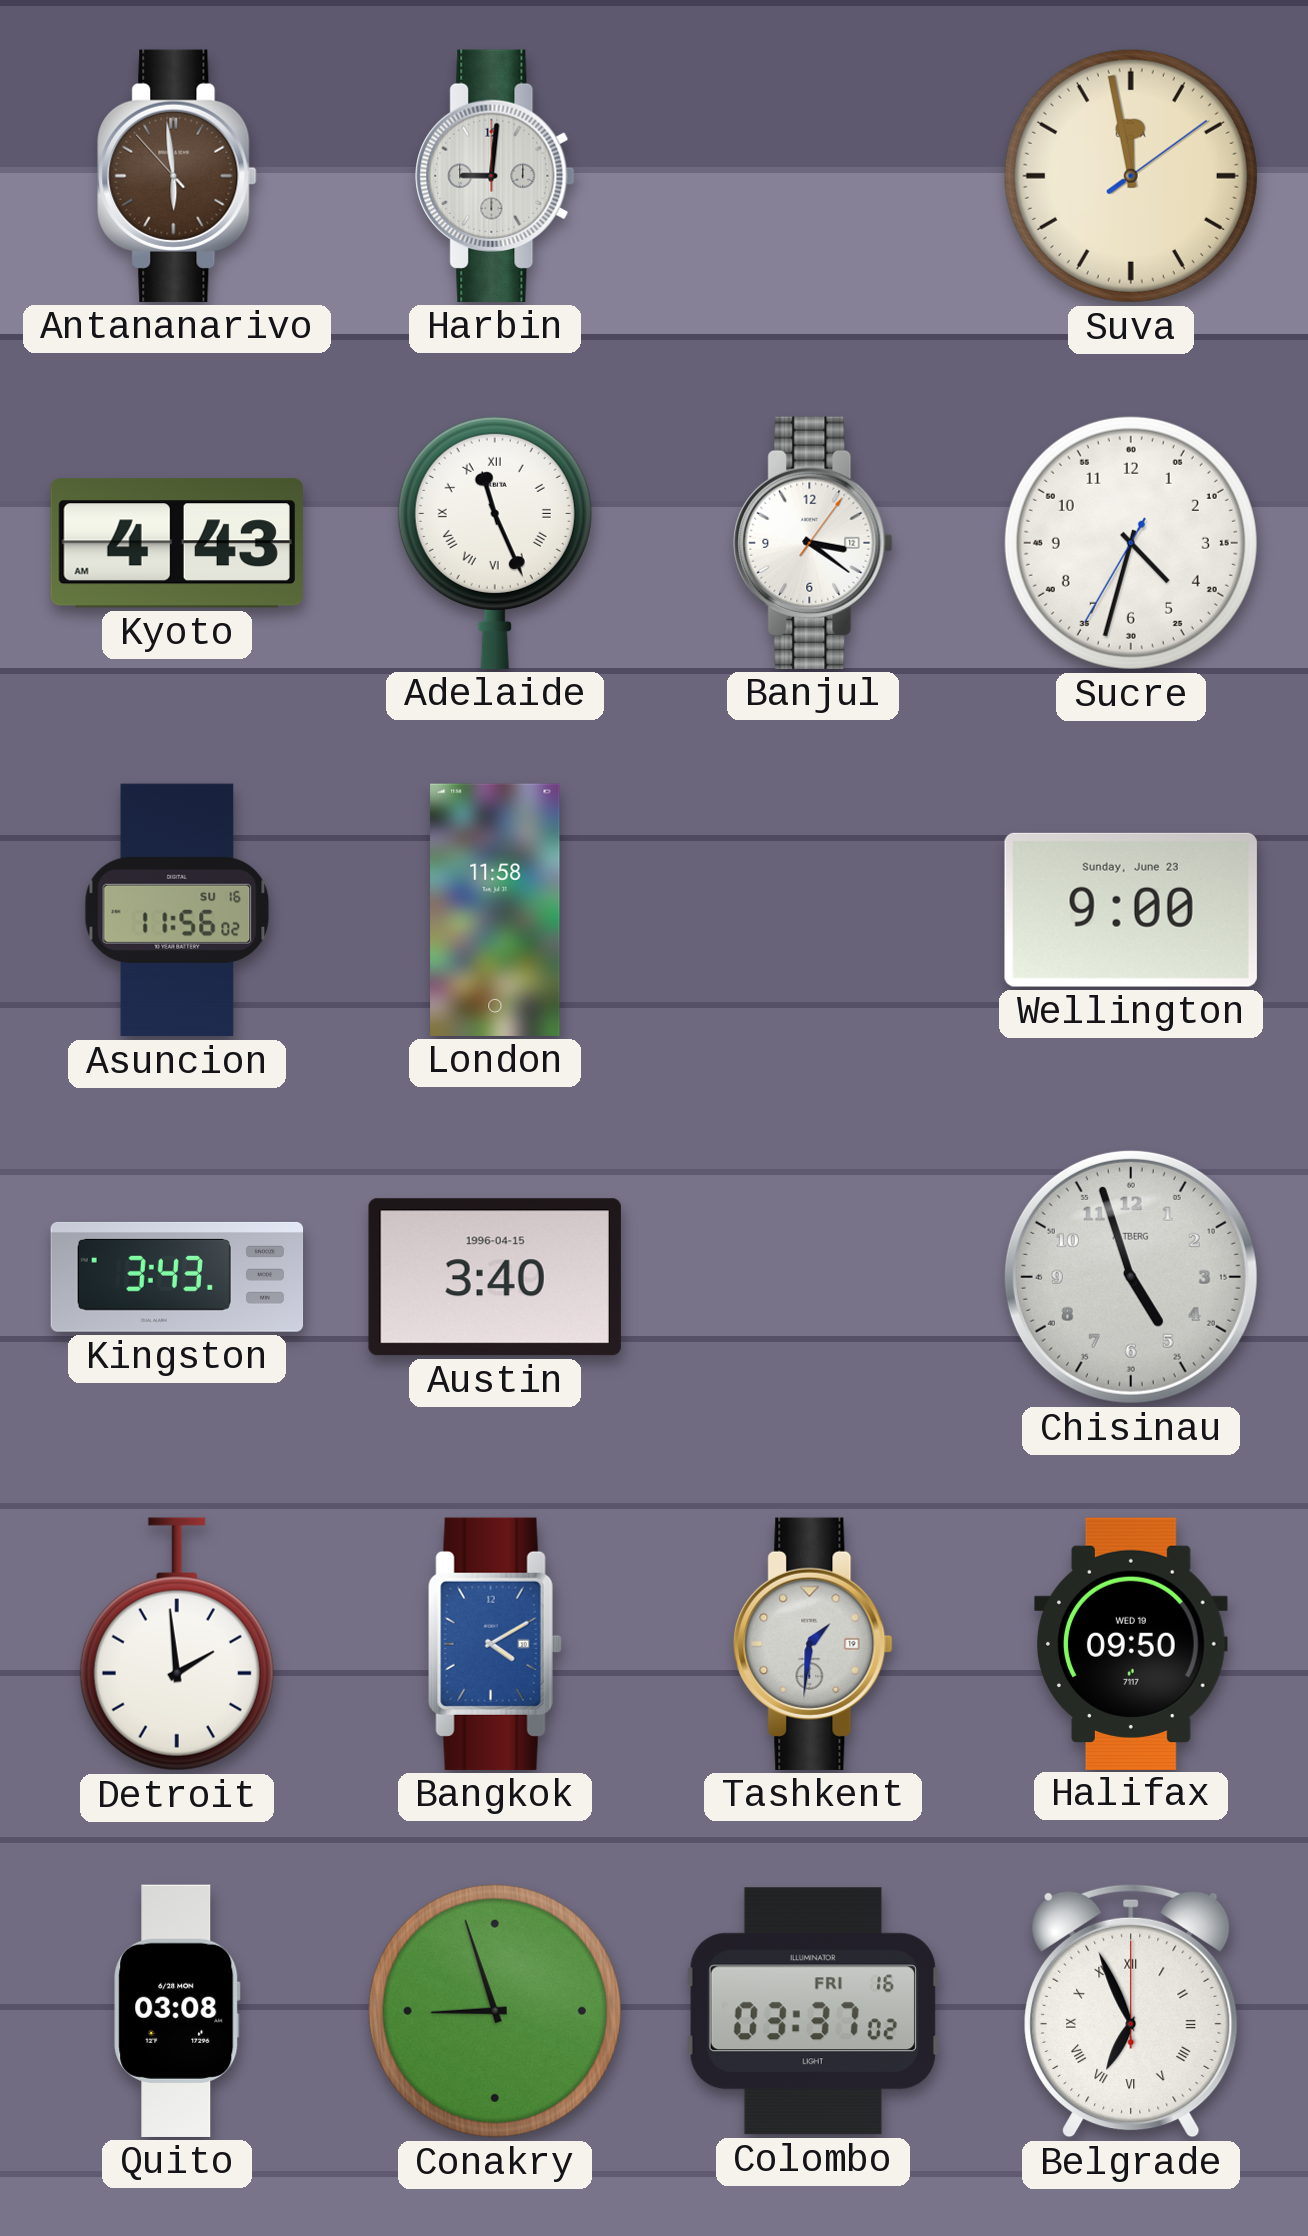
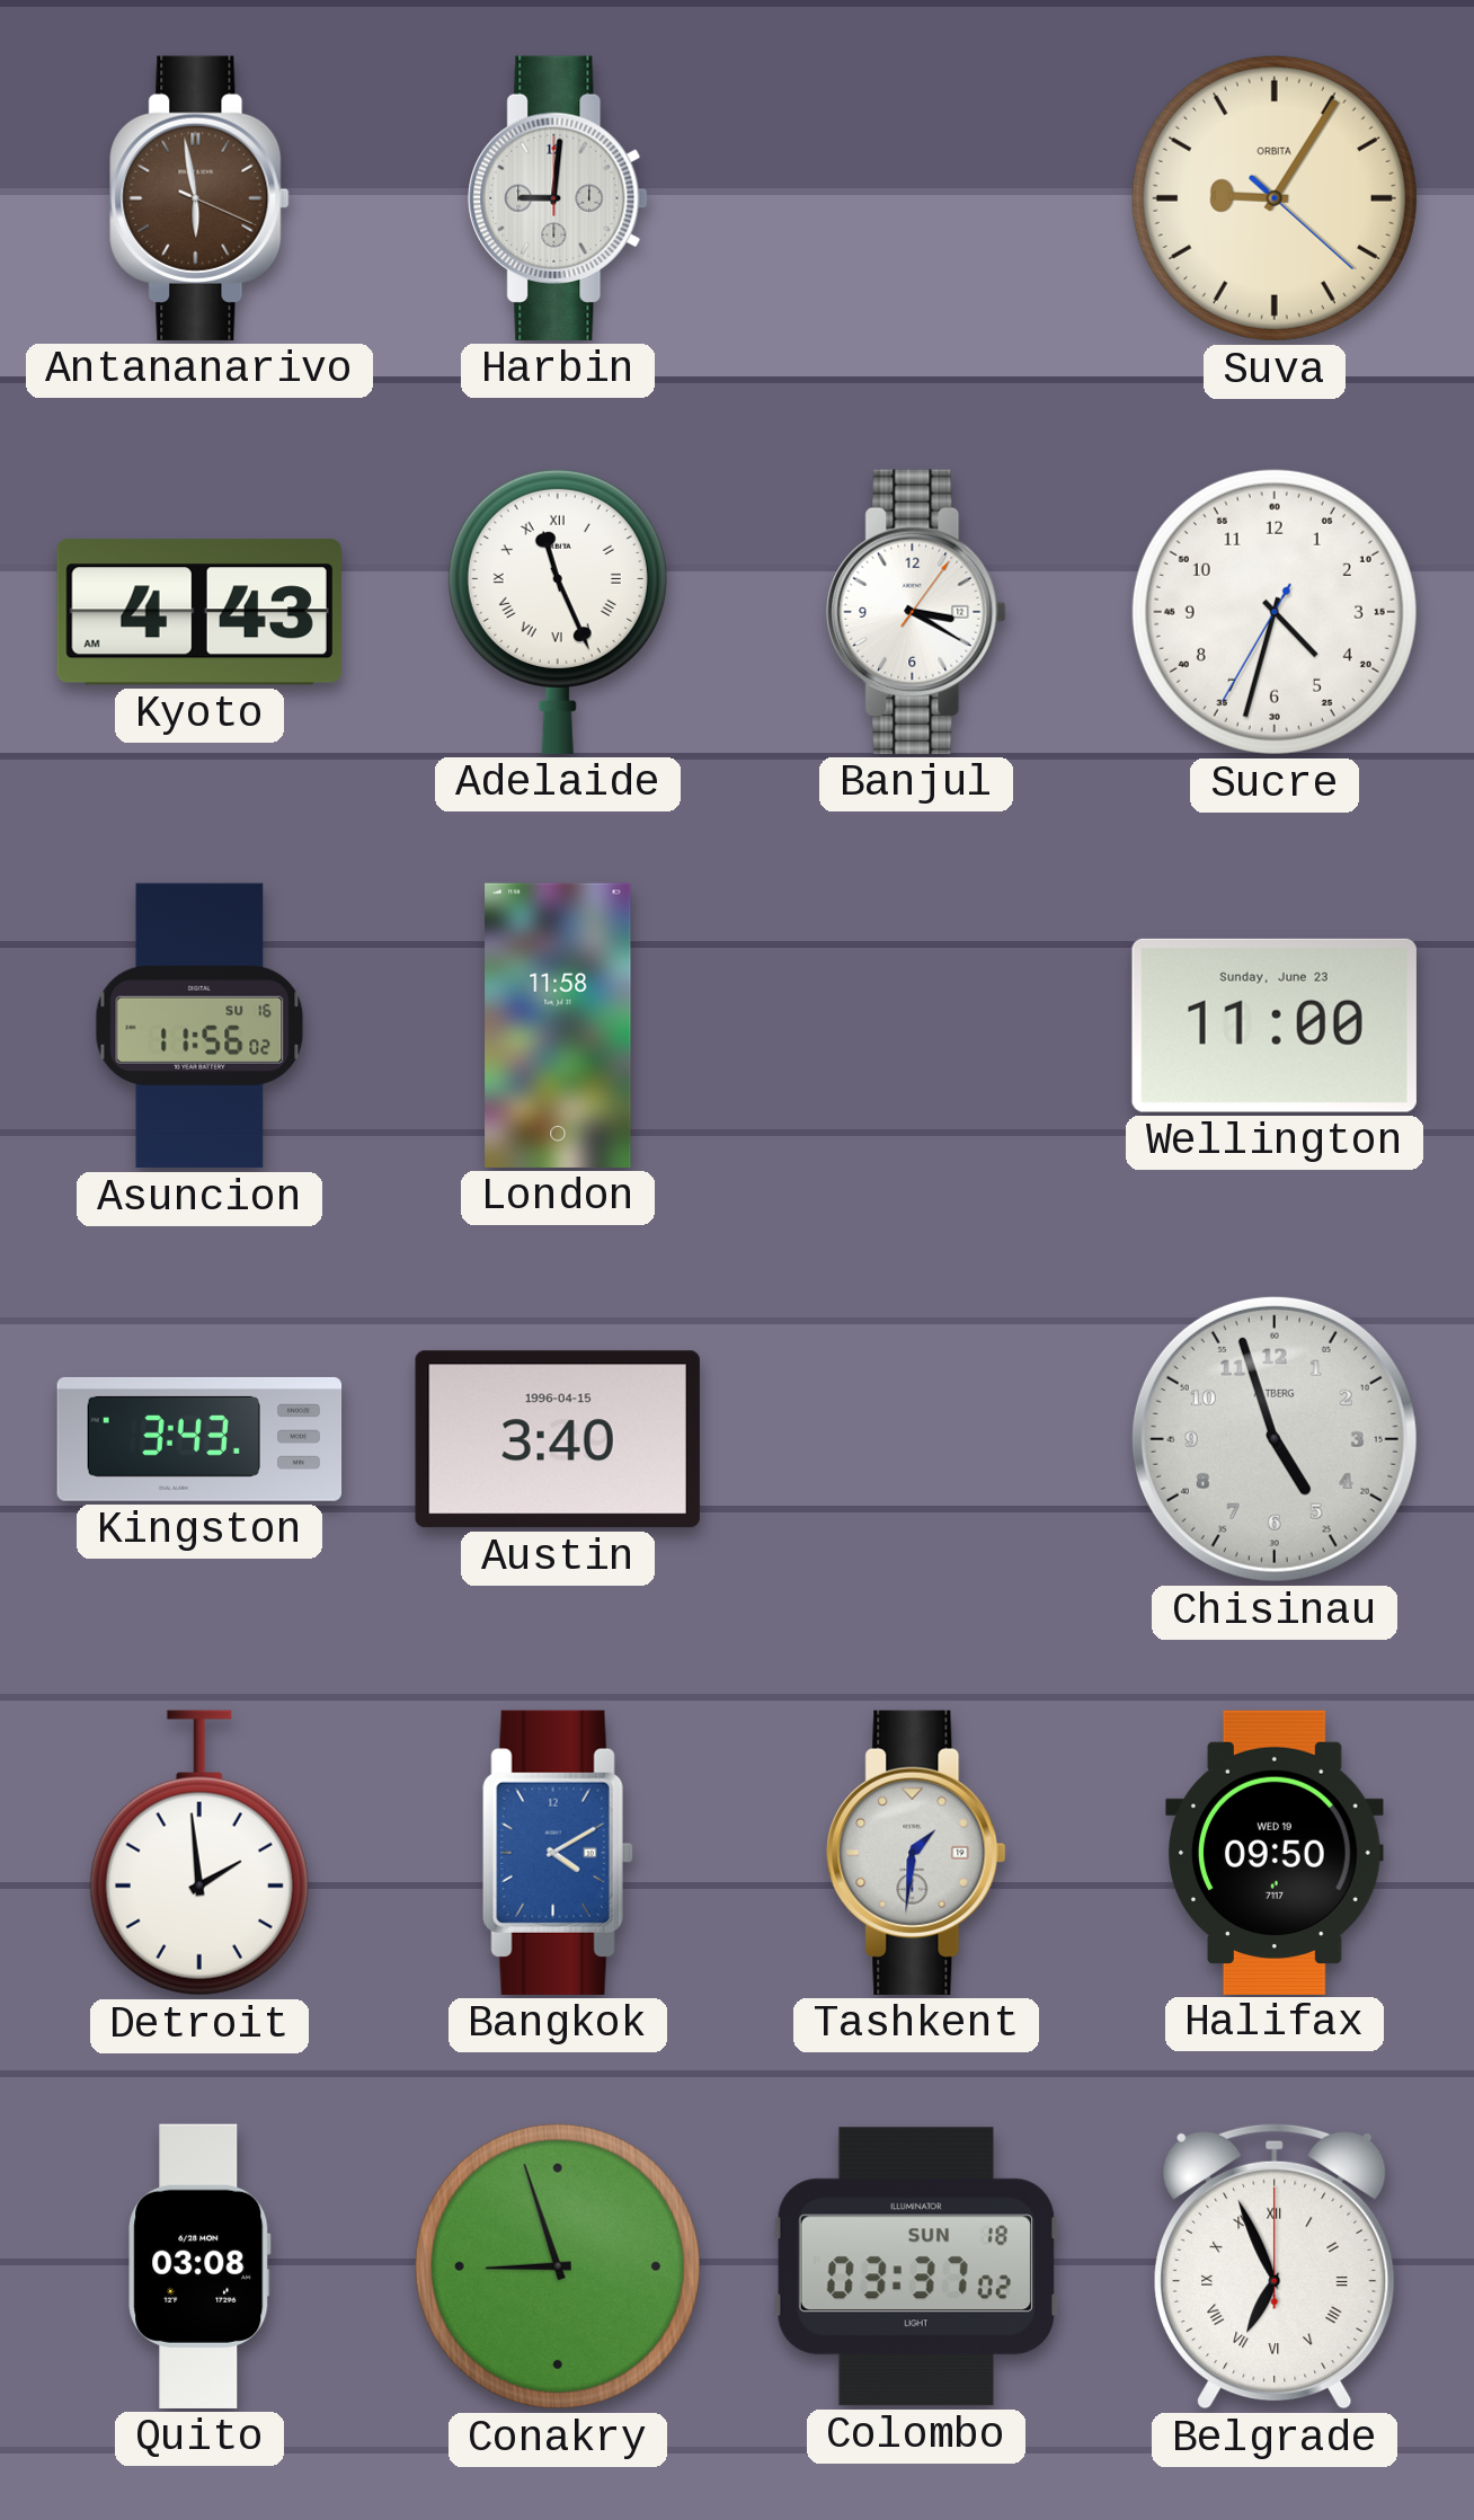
Antananarivo: 5:58:53 -> 5:58:19 (199, 198)
Suva: 11:58 -> 9:05 (1275, 198)
Banjul: 3:21 -> 3:20 (916, 612)
Wellington: 9:00 -> 11:00 (1275, 1026)
Colombo date: FRI 16 -> SUN 18 (916, 2266)
